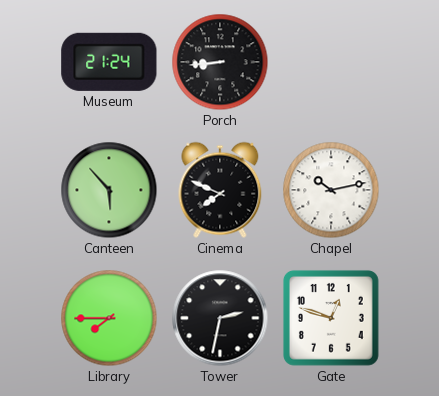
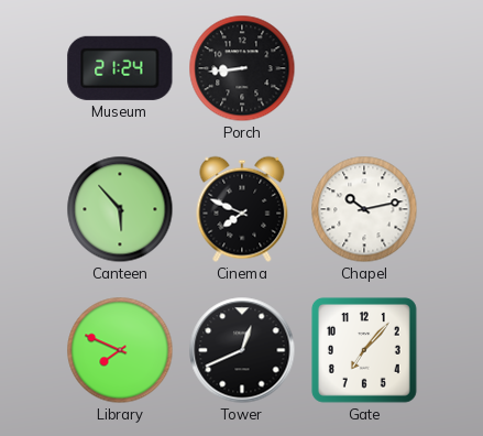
Library: 7:45 -> 7:49 (120, 350)
Tower: 2:32 -> 12:41 (242, 350)
Gate: 12:48 -> 7:07 (364, 350)
